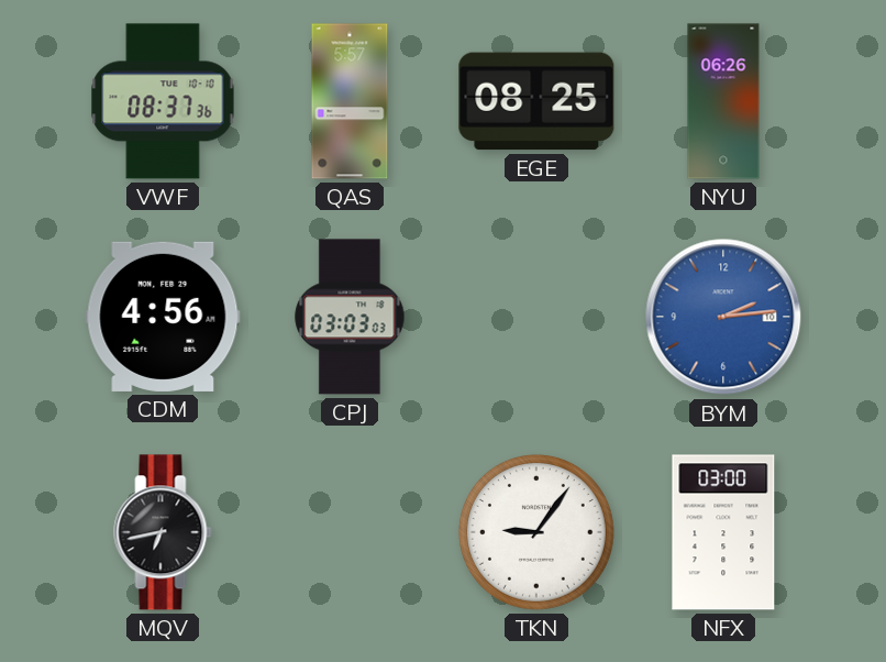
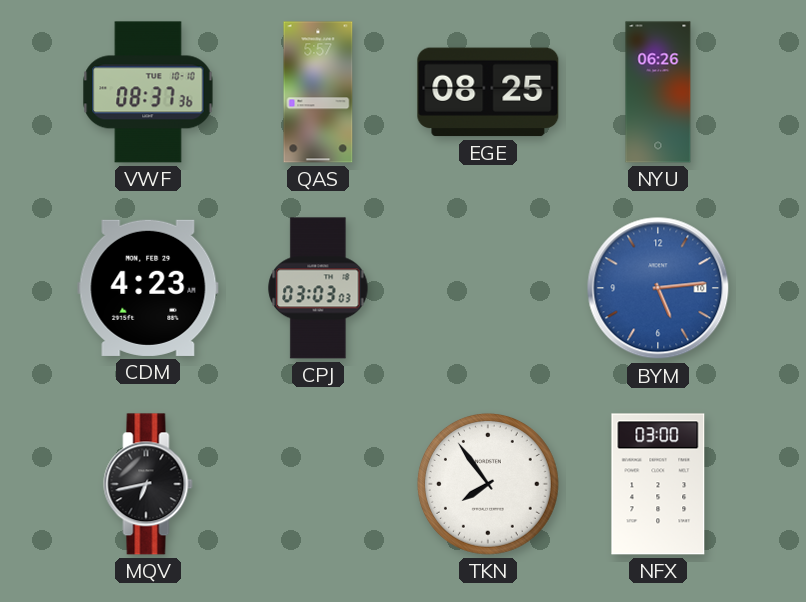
CDM: 4:56 -> 4:23 (148, 288)
BYM: 2:14 -> 5:14 (658, 288)
TKN: 9:06 -> 7:54 (488, 484)
